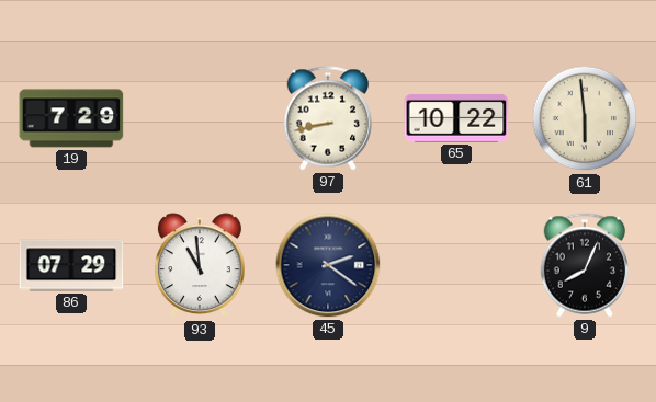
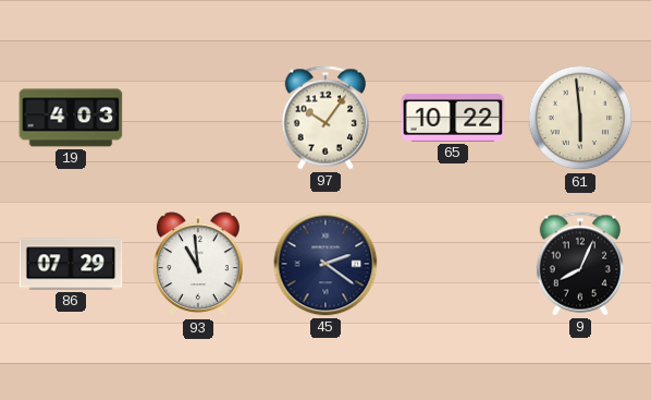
19: 7:29 -> 4:03 (71, 118)
97: 8:43 -> 10:06 (325, 118)
